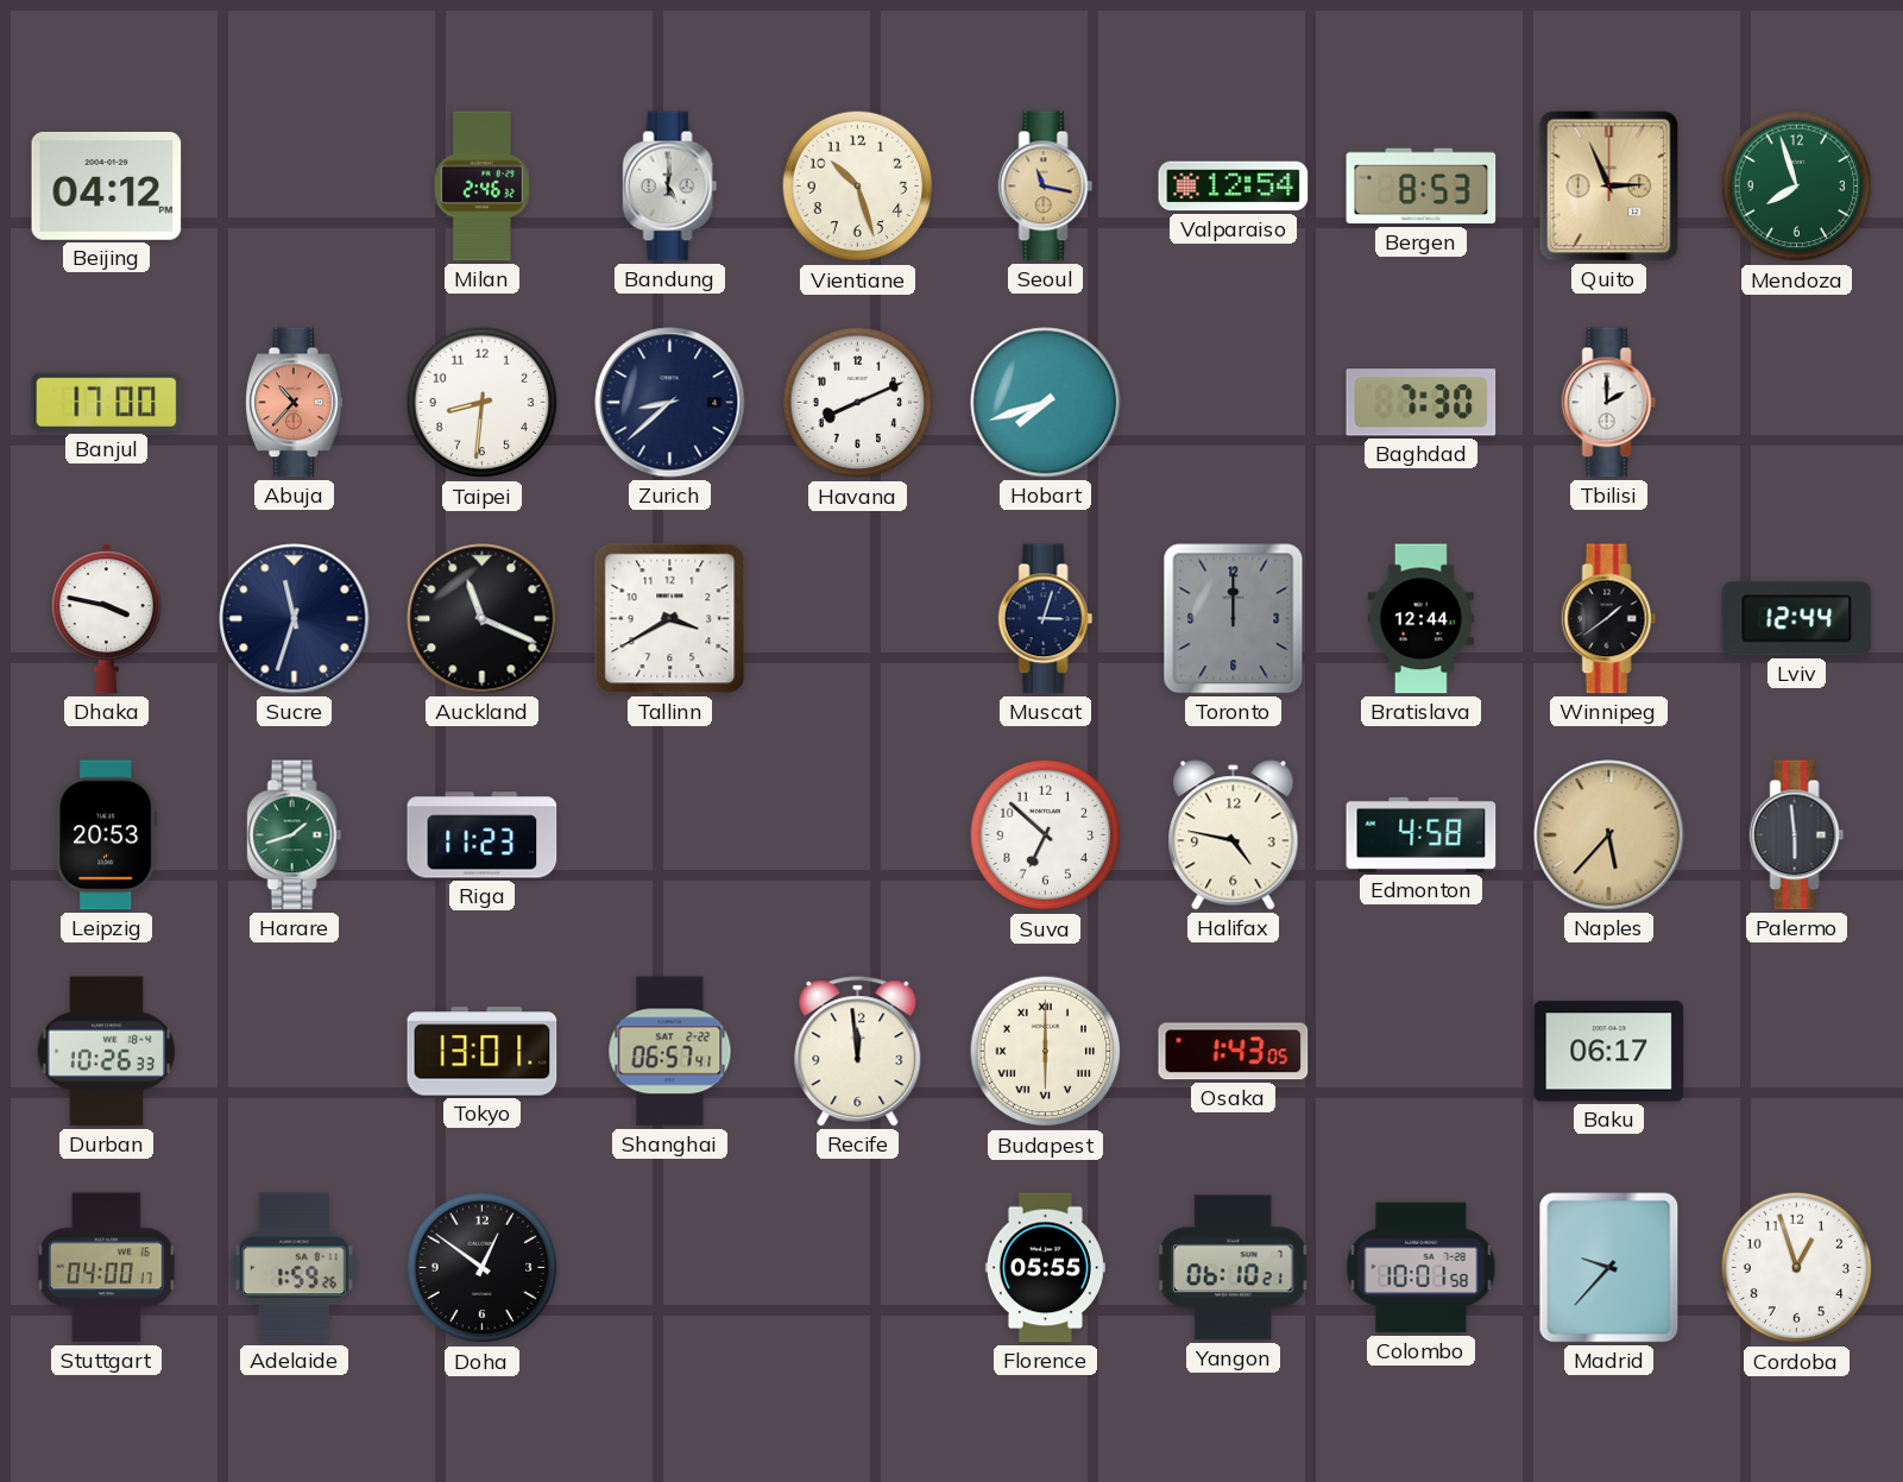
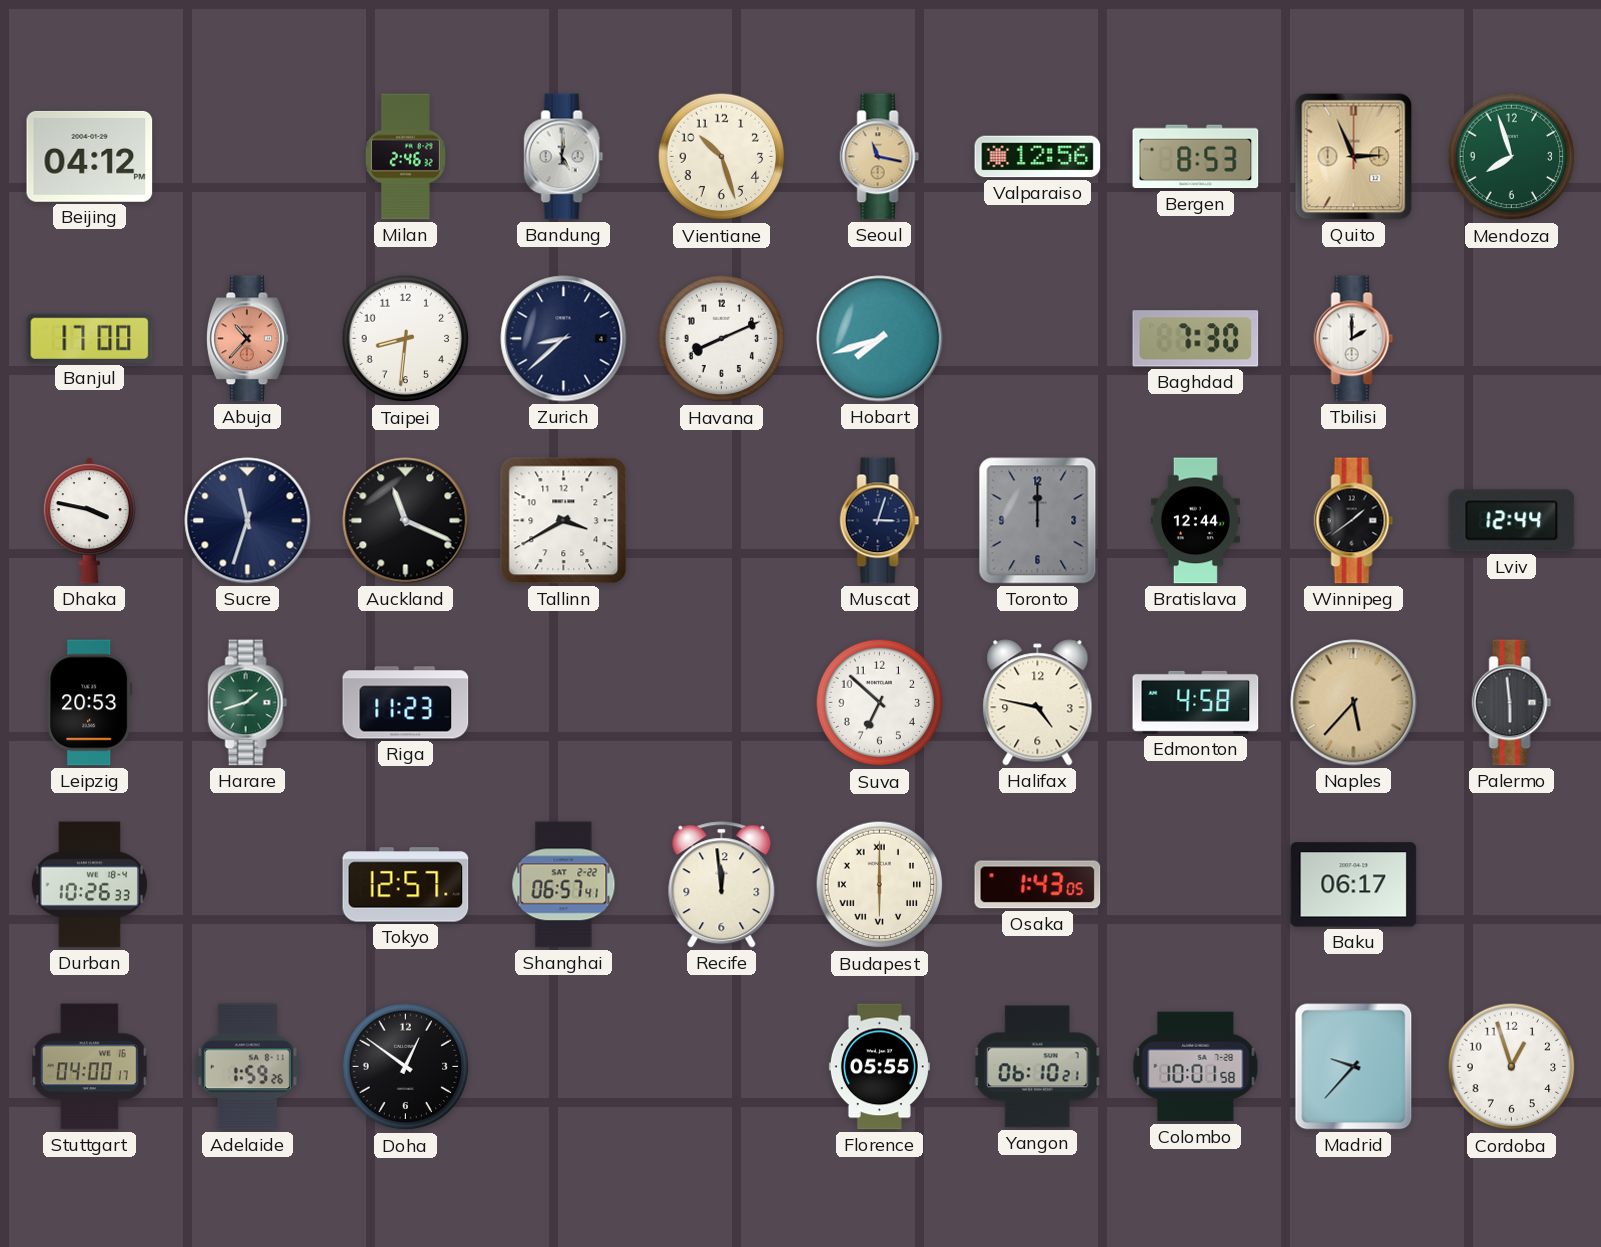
Valparaiso: 12:54 -> 12:56 (1038, 157)
Tokyo: 13:01 -> 12:57 (406, 885)
